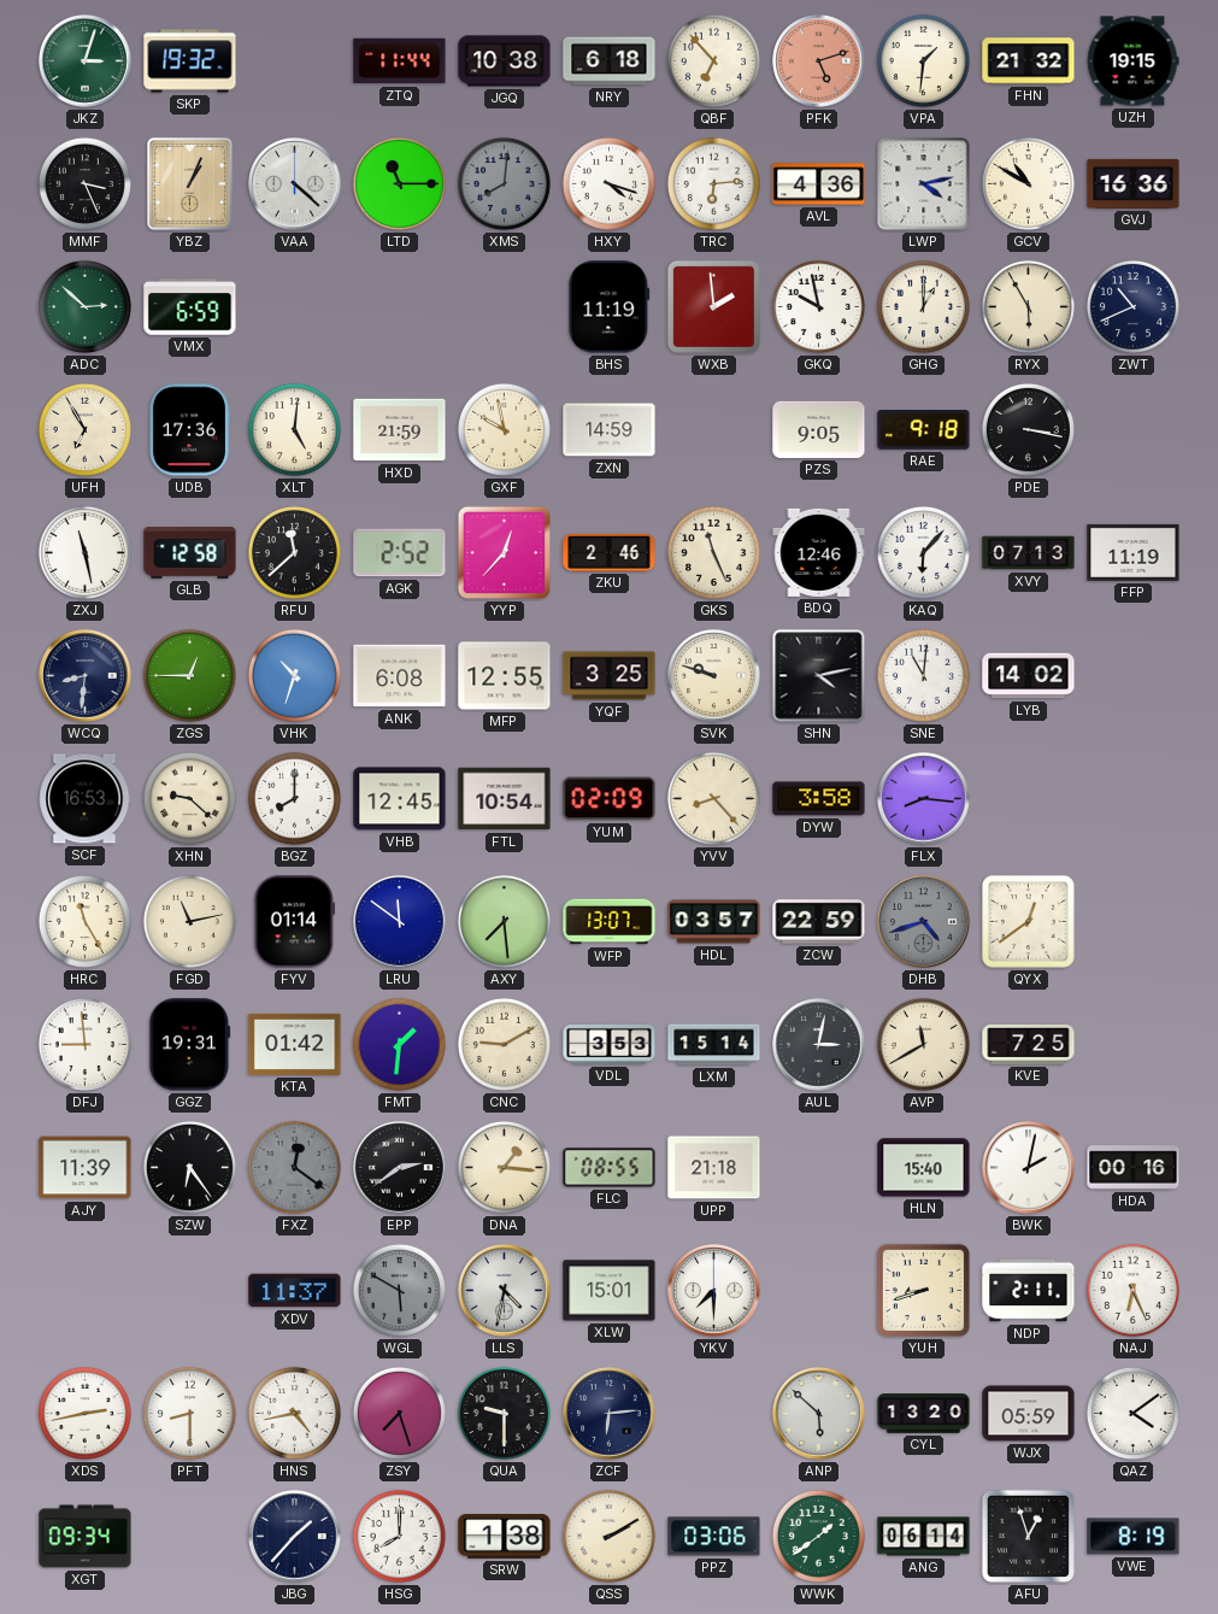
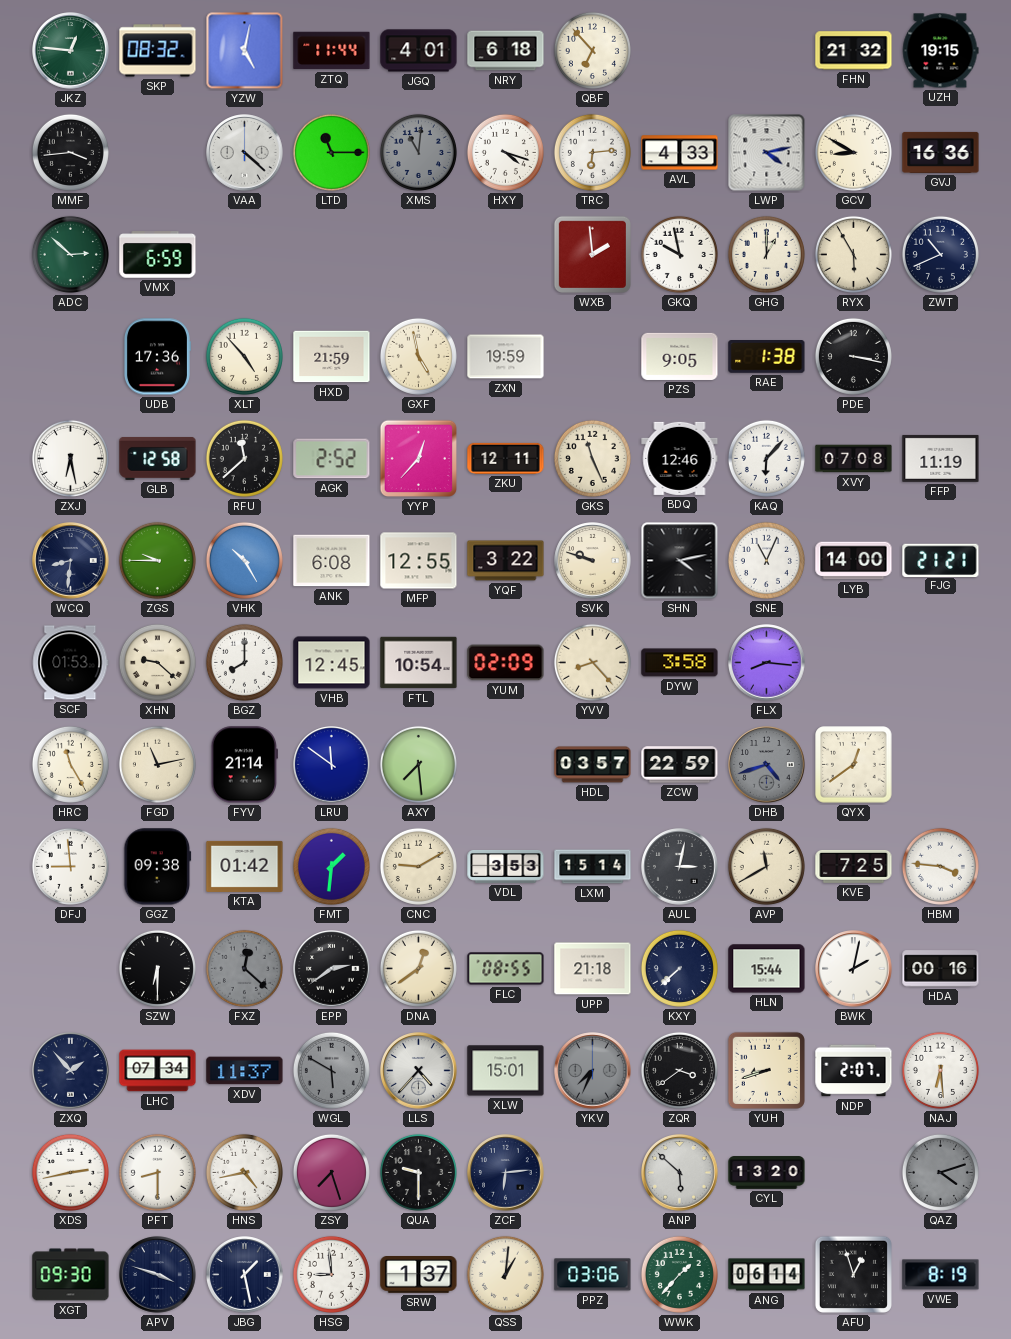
JKZ: 3:03 -> 12:46 (71, 51)
SKP: 19:32 -> 08:32 (158, 51)
YZW: none -> 5:02 (245, 51)
JGQ: 10:38 -> 4:01 (419, 51)
PFK: 5:12 -> none (819, 61)
VPA: 1:31 -> none (923, 60)
MMF: 3:26 -> 3:44 (70, 152)
YBZ: 1:04 -> none (190, 184)
XMS: 8:01 -> 11:01 (418, 152)
AVL: 4:36 -> 4:33 (680, 153)
GCV: 10:50 -> 8:50 (853, 152)
BHS: 11:19 -> none (610, 307)
UFH: 6:55 -> none (84, 429)
XLT: 5:01 -> 4:53 (244, 356)
GXF: 9:58 -> 4:58 (418, 356)
ZXN: 14:59 -> 19:59 (506, 357)
RAE: 9:18 -> 1:38 (767, 357)
ZXJ: 11:28 -> 6:28 (70, 458)
ZKU: 2:46 -> 12:11 (506, 458)
XVY: 07:13 -> 07:08 (854, 459)
ZGS: 12:45 -> 9:45 (157, 560)
VHK: 10:33 -> 10:25 (244, 560)
YQF: 3:25 -> 3:22 (506, 561)
SNE: 11:01 -> 11:04 (766, 560)
LYB: 14:02 -> 14:00 (854, 561)
FJG: none -> 21:21 (941, 560)
SCF: 16:53 -> 01:53 (71, 663)
FYV: 01:14 -> 21:14 (244, 765)
WFP: 13:07 -> none (610, 922)
GGZ: 19:31 -> 09:38 (158, 867)
HBM: none -> 3:46 (940, 866)
AJY: 11:39 -> none (86, 1168)
SZW: 6:24 -> 6:30 (157, 968)
FXZ: 12:21 -> 12:22 (244, 968)
DNA: 1:16 -> 12:39 (418, 968)
KXY: none -> 7:38 (679, 968)
HLN: 15:40 -> 15:44 (767, 969)
ZXQ: none -> 1:53 (71, 1071)
LHC: none -> 07:34 (158, 1071)
LLS: 4:32 -> 4:37 (419, 1071)
YKV: 7:30 -> 7:34 (593, 1071)
YKV dial: white -> grey (593, 1071)
ZQR: none -> 3:39 (679, 1070)
NDP: 2:11 -> 2:07 (854, 1071)
NAJ: 6:26 -> 6:29 (940, 1070)
WJX: 05:59 -> none (1029, 1414)
QAZ: 4:09 -> 4:12 (940, 1172)
QAZ dial: white -> grey (940, 1172)
XGT: 09:34 -> 09:30 (71, 1275)
APV: none -> 3:48 (158, 1275)
JBG: 1:37 -> 1:28 (245, 1275)
HSG: 8:00 -> 8:59 (331, 1274)
SRW: 1:38 -> 1:37 (419, 1275)
QSS: 2:10 -> 1:01 (505, 1274)
WWK: 1:39 -> 1:37 (679, 1274)
